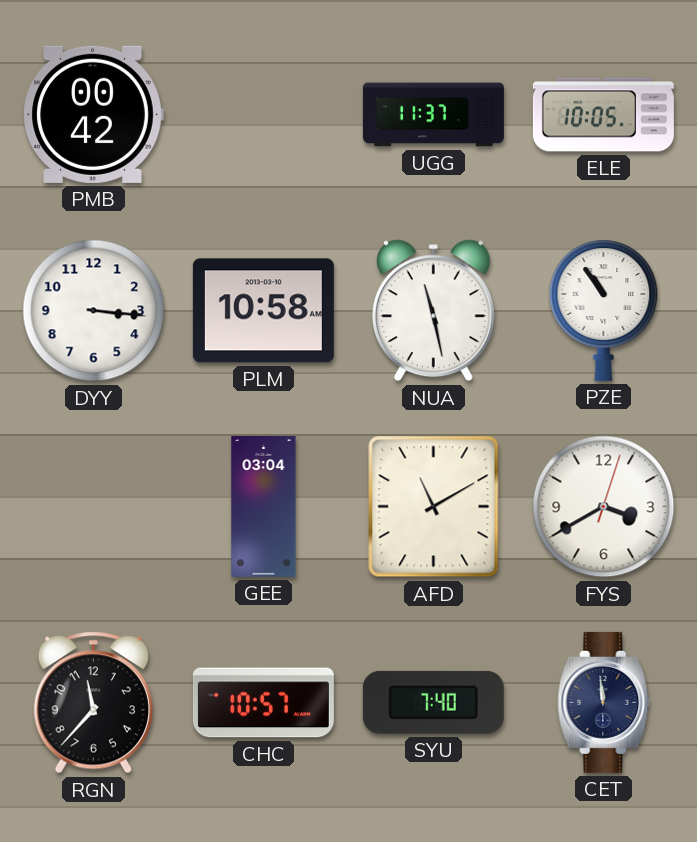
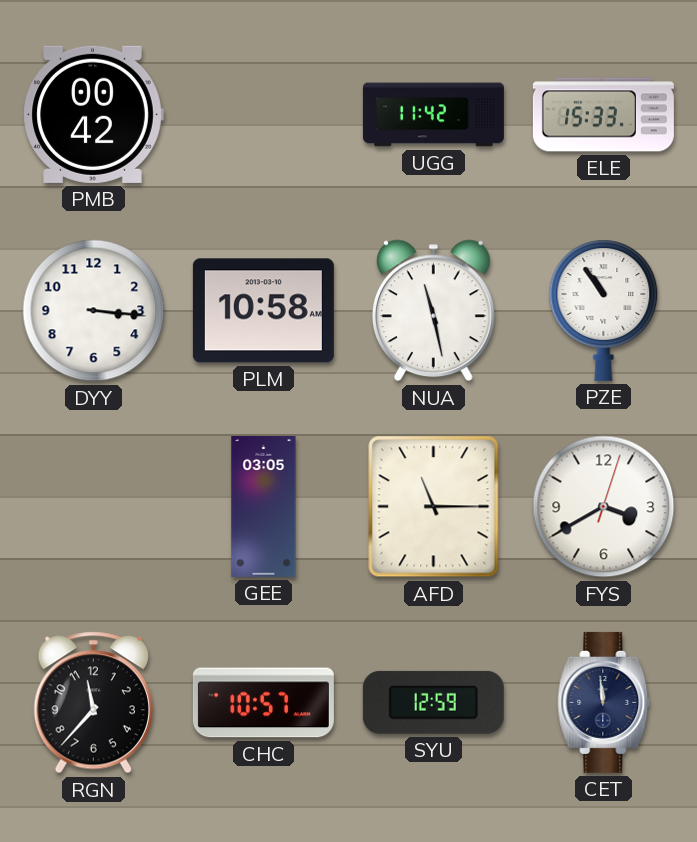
UGG: 11:37 -> 11:42 (433, 115)
ELE: 10:05 -> 15:33 (603, 115)
GEE: 03:04 -> 03:05 (264, 506)
AFD: 11:10 -> 11:15 (434, 507)
SYU: 7:40 -> 12:59 (433, 702)
